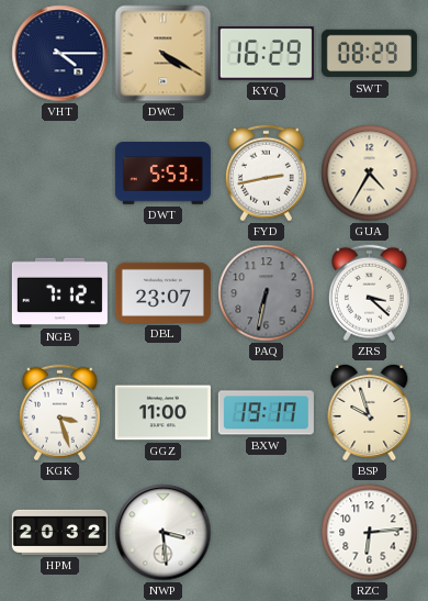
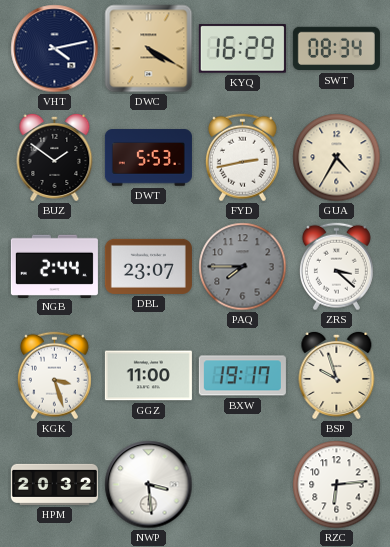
VHT: 4:15 -> 4:13 (55, 49)
SWT: 08:29 -> 08:34 (336, 49)
BUZ: none -> 1:51 (55, 157)
NGB: 7:12 -> 2:44 (54, 266)
PAQ: 6:32 -> 7:45 (243, 267)
